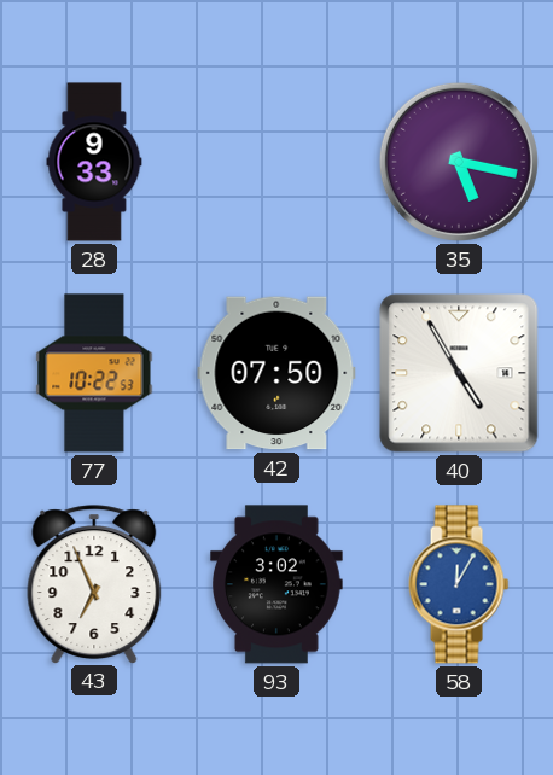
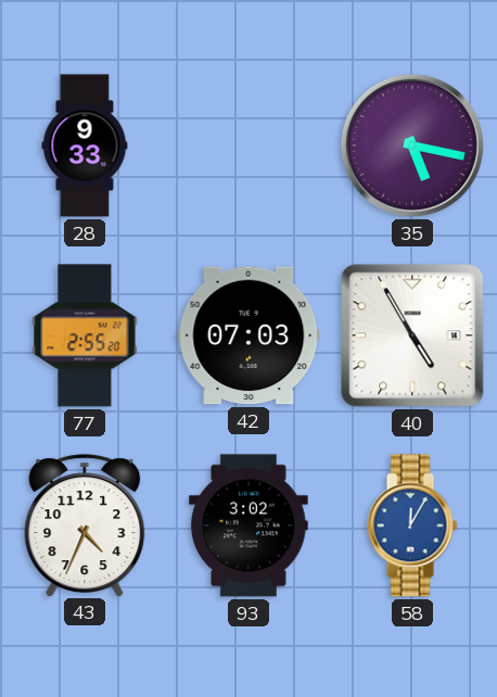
77: 10:22 -> 2:55 (85, 335)
42: 07:50 -> 07:03 (248, 335)
43: 6:56 -> 4:34 (85, 525)
